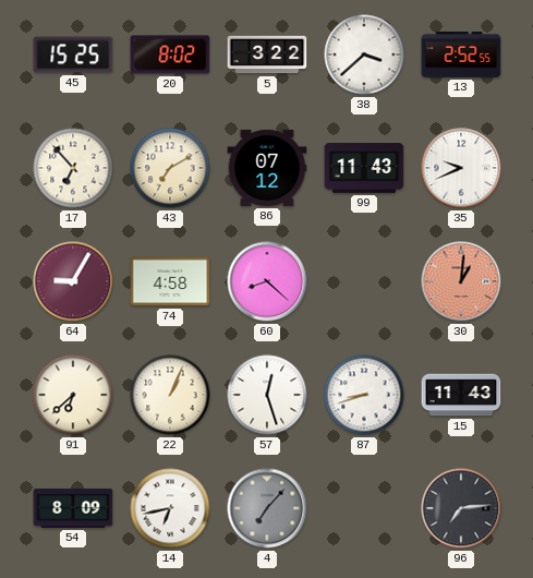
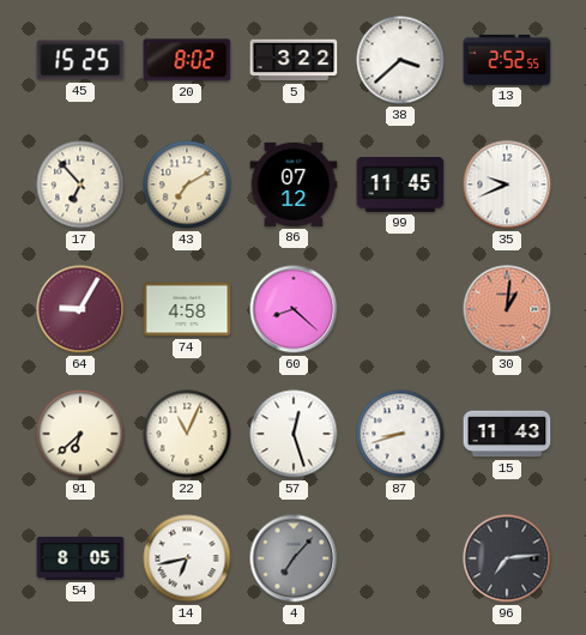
99: 11:43 -> 11:45 (400, 186)
22: 1:04 -> 11:04 (187, 434)
54: 8:09 -> 8:05 (80, 558)
